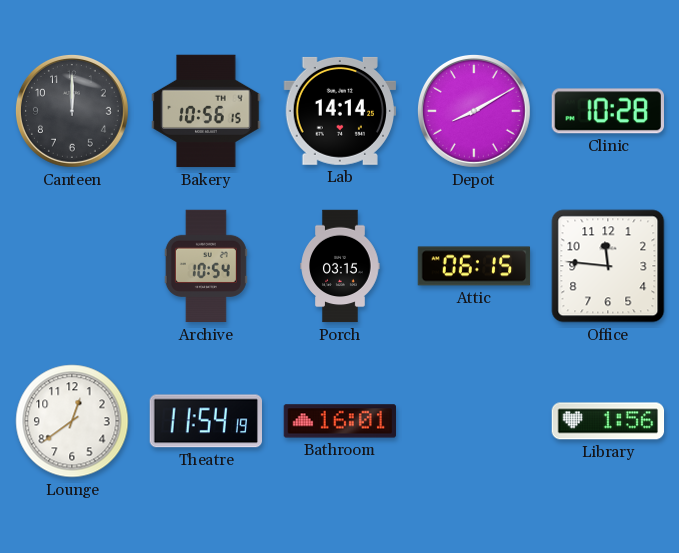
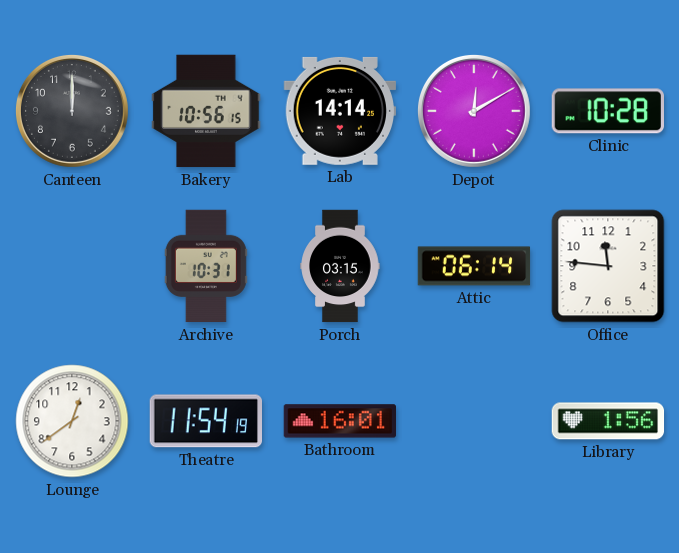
Depot: 8:10 -> 12:10 (474, 111)
Archive: 10:54 -> 10:31 (206, 266)
Attic: 06:15 -> 06:14 (474, 266)
